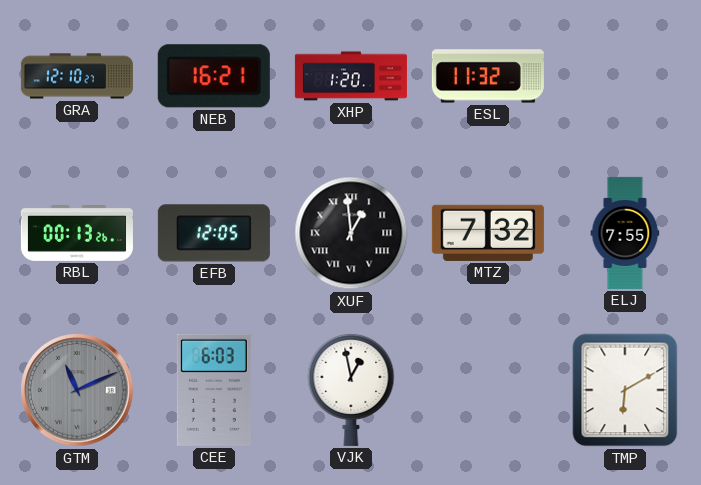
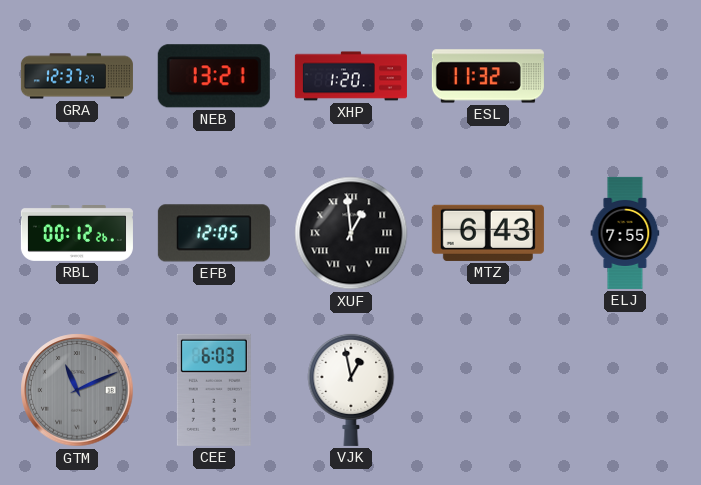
GRA: 12:10 -> 12:37 (77, 76)
NEB: 16:21 -> 13:21 (214, 76)
RBL: 00:13 -> 00:12 (77, 234)
MTZ: 7:32 -> 6:43 (488, 233)
TMP: 6:10 -> none (625, 390)
